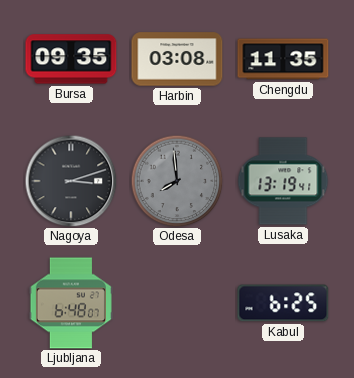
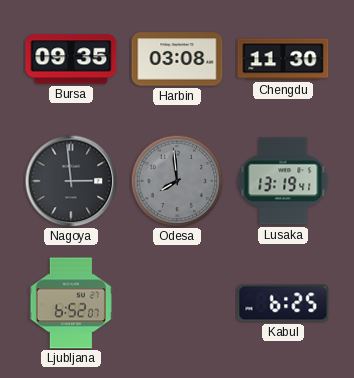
Chengdu: 11:35 -> 11:30 (283, 59)
Nagoya: 3:12 -> 2:59 (71, 181)
Ljubljana: 6:48 -> 6:52 (71, 303)
